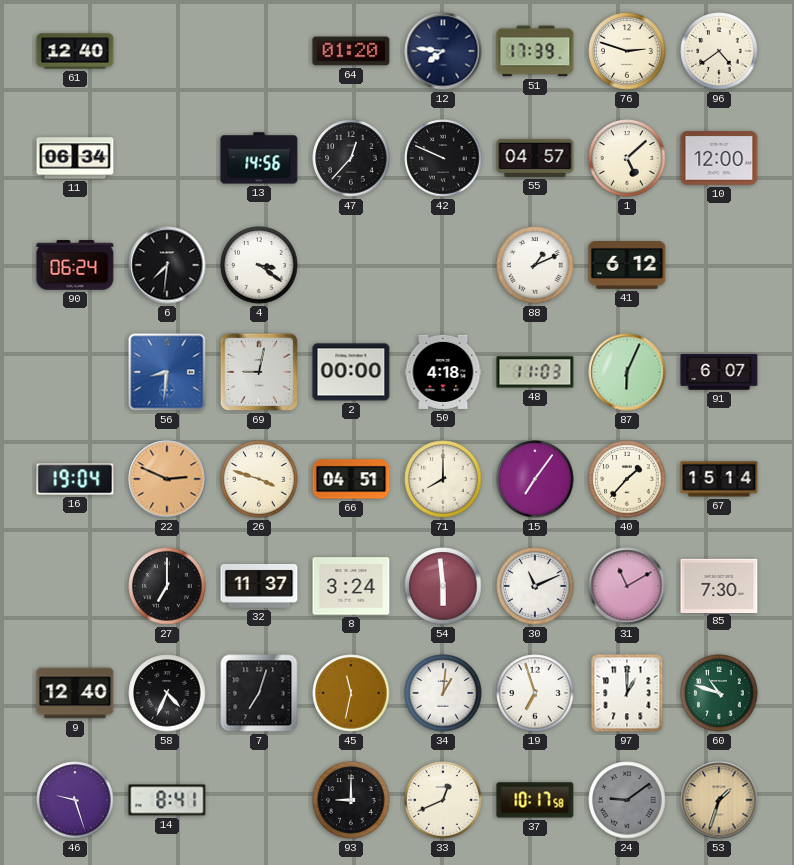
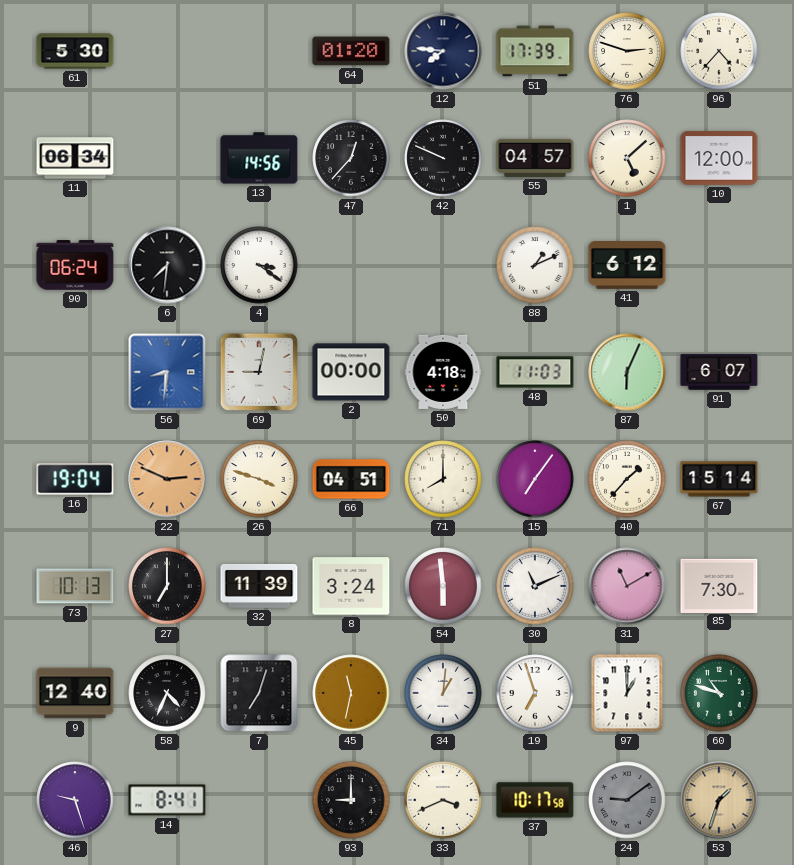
61: 12:40 -> 5:30 (75, 51)
96: 4:39 -> 4:37 (719, 51)
73: none -> 10:13 (75, 586)
32: 11:37 -> 11:39 (259, 586)
33: 12:41 -> 3:41 (443, 800)
